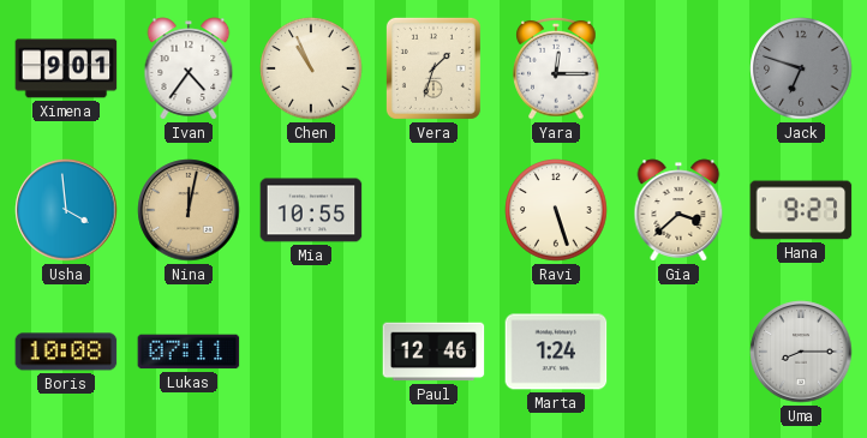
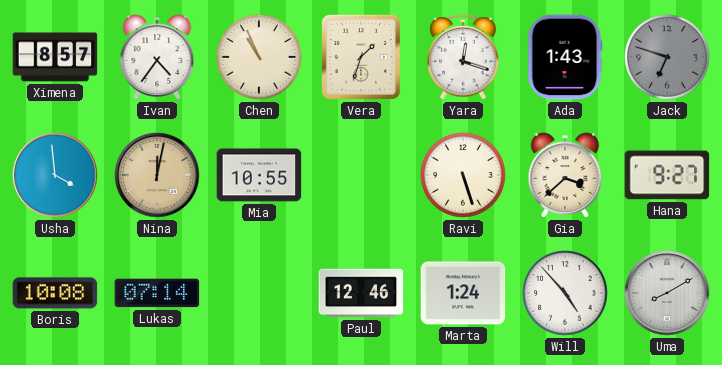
Ximena: 9:01 -> 8:57 (55, 57)
Yara: 12:15 -> 12:18 (463, 57)
Ada: none -> 1:43 (565, 57)
Lukas: 07:11 -> 07:14 (157, 293)
Will: none -> 4:53 (565, 293)
Uma: 8:15 -> 8:10 (667, 293)
